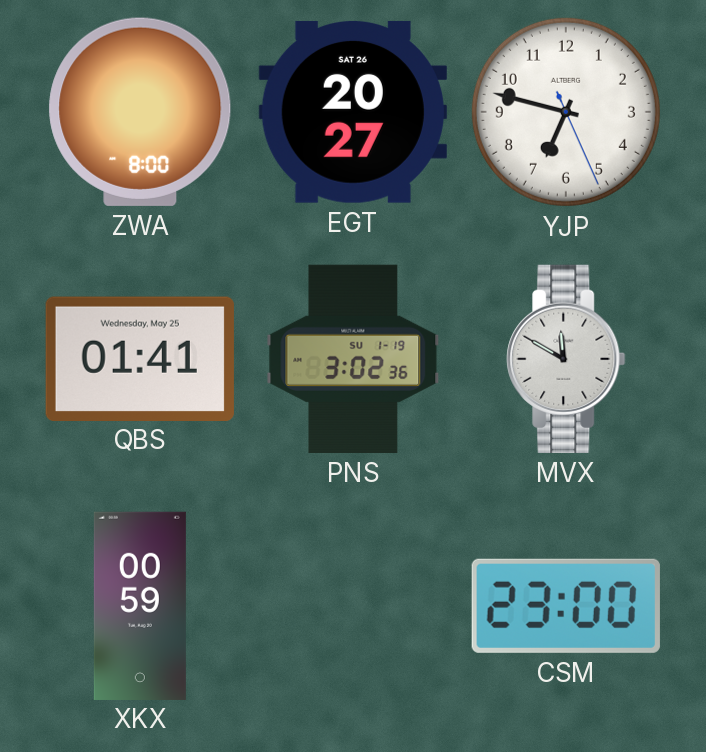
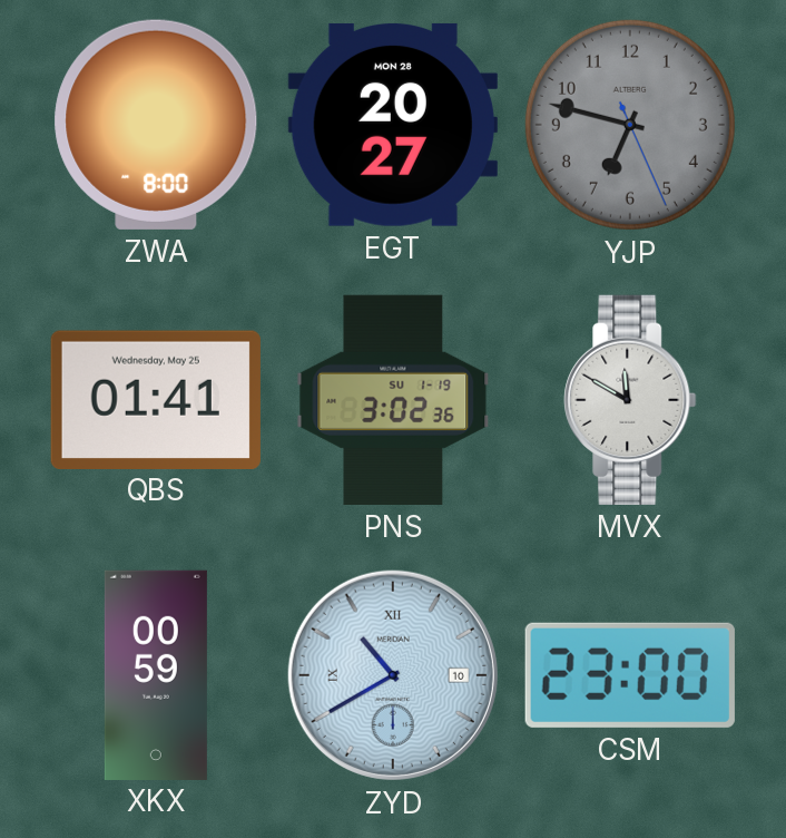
EGT date: SAT 26 -> MON 28 (393, 125)
YJP dial: white -> grey (630, 125)
ZYD: none -> 10:40 (393, 675)
